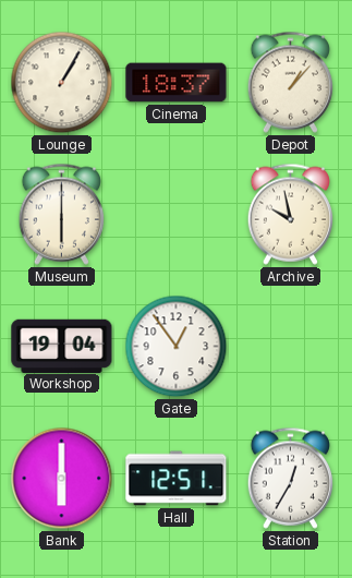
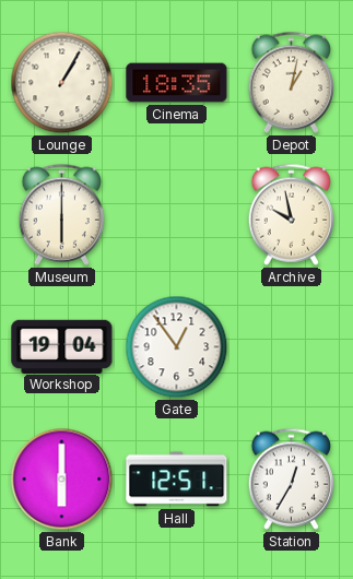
Cinema: 18:37 -> 18:35 (177, 83)
Depot: 1:07 -> 1:02 (291, 82)
